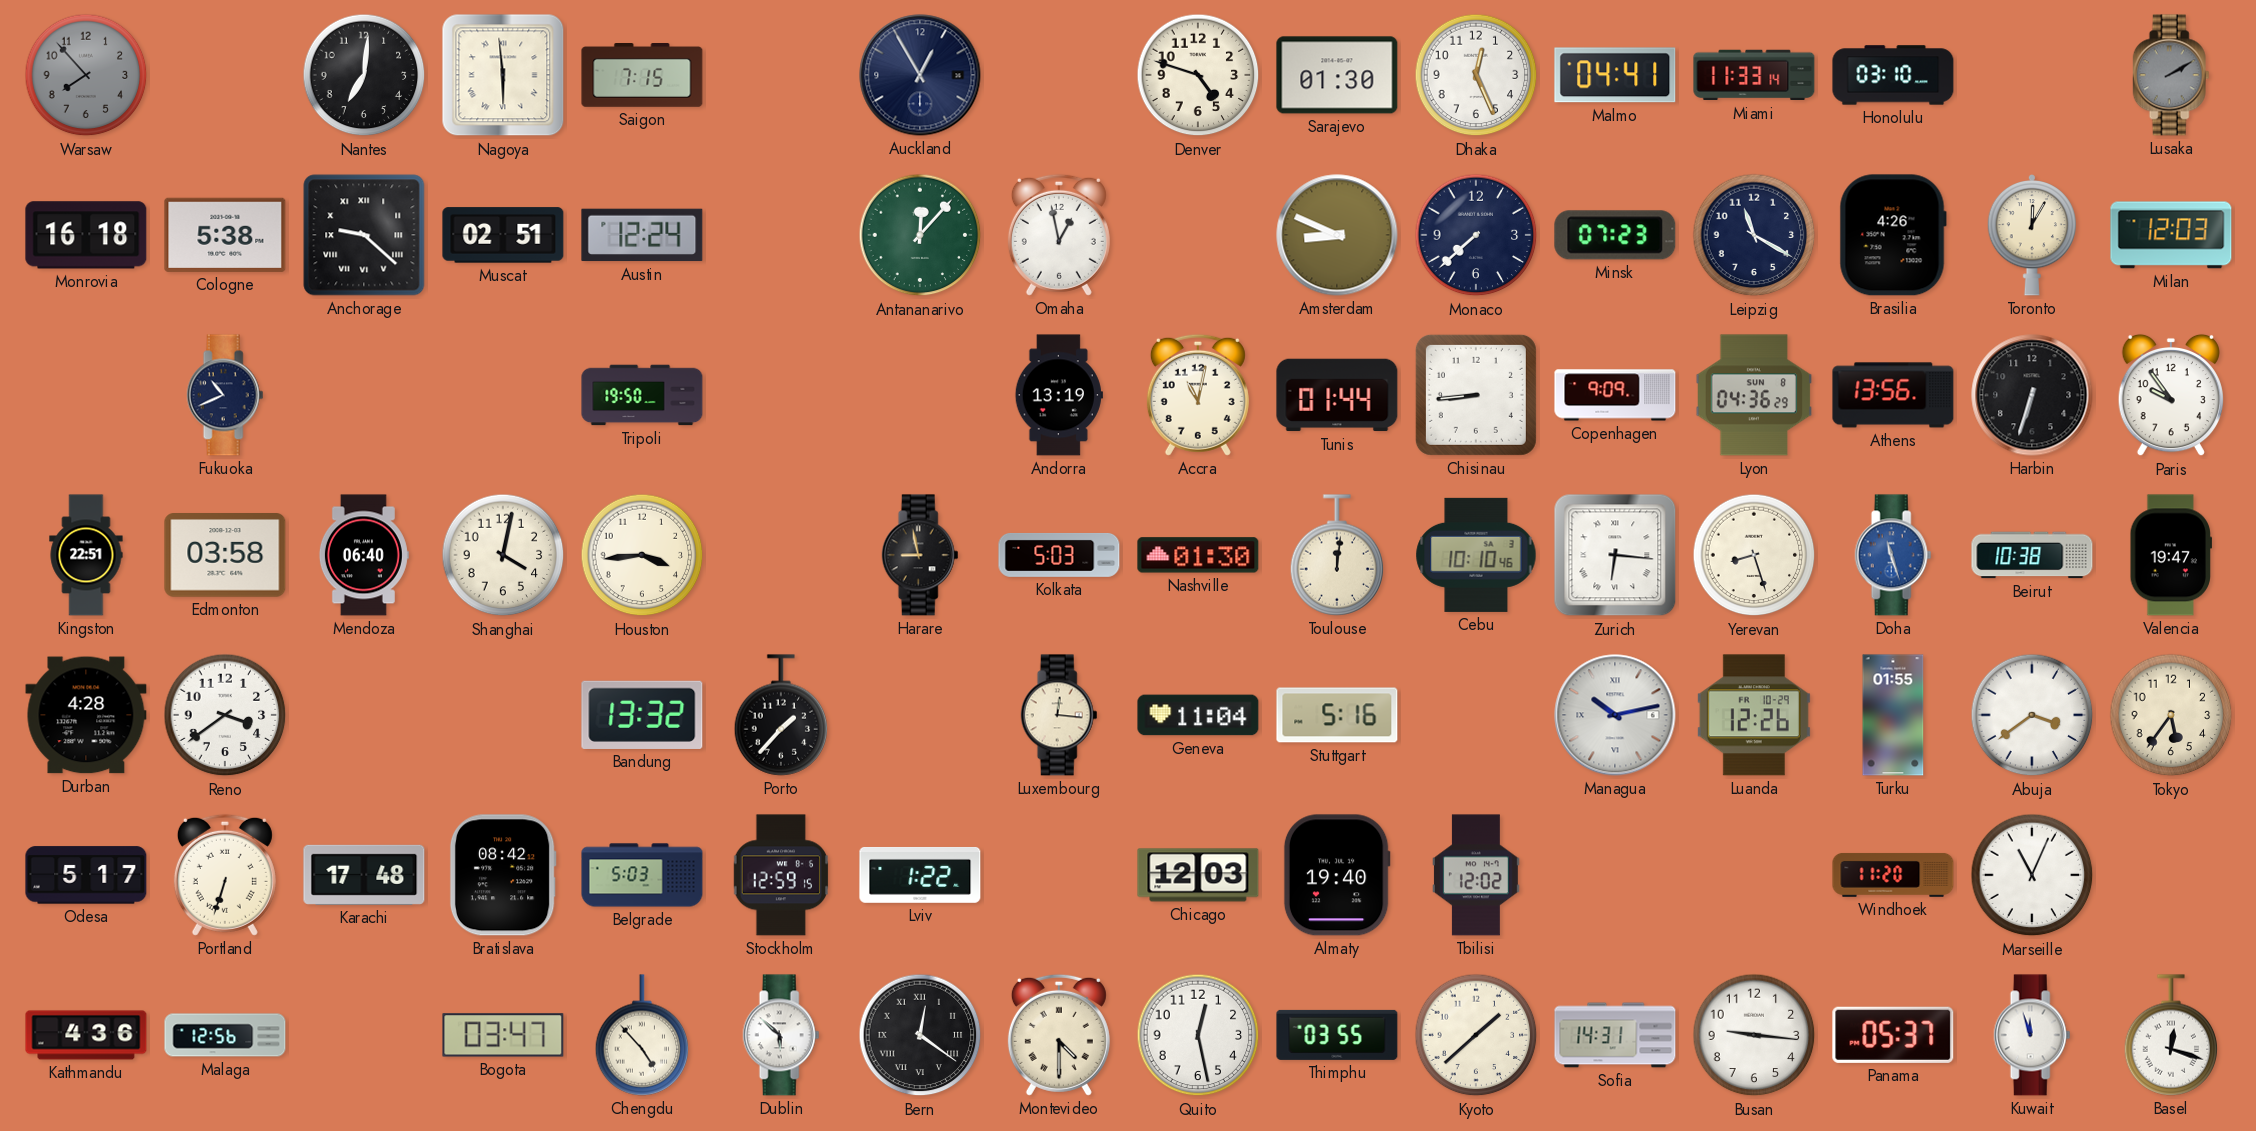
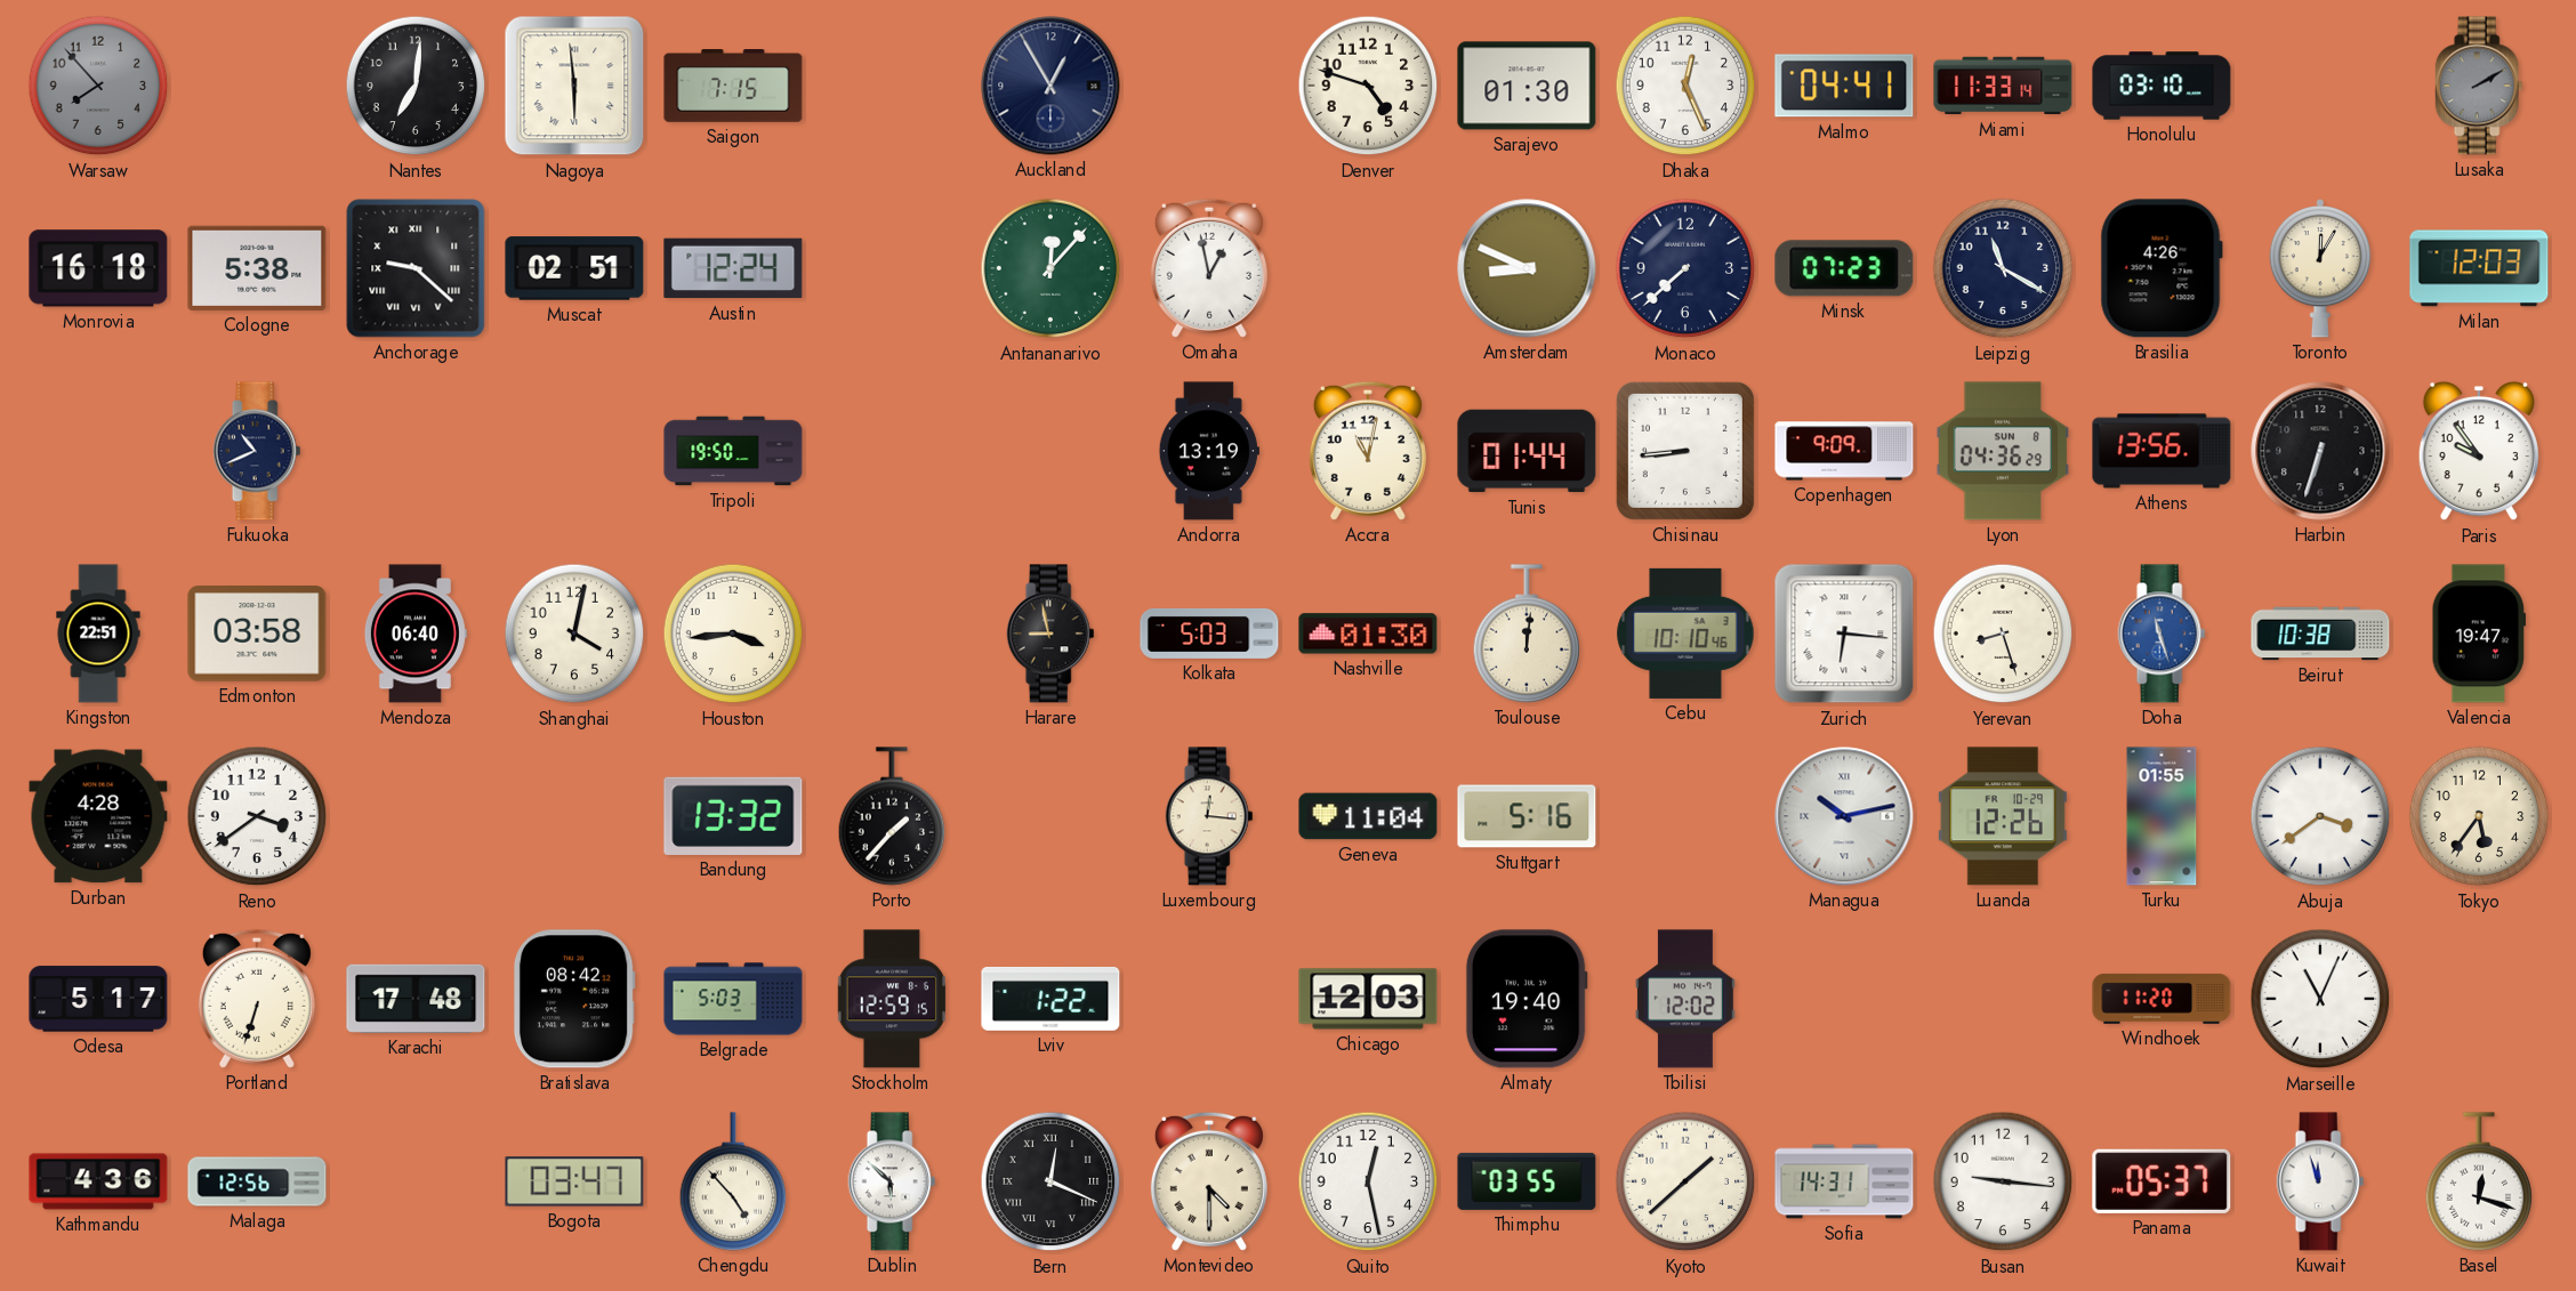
Bern: 12:21 -> 12:19 (1050, 1181)
